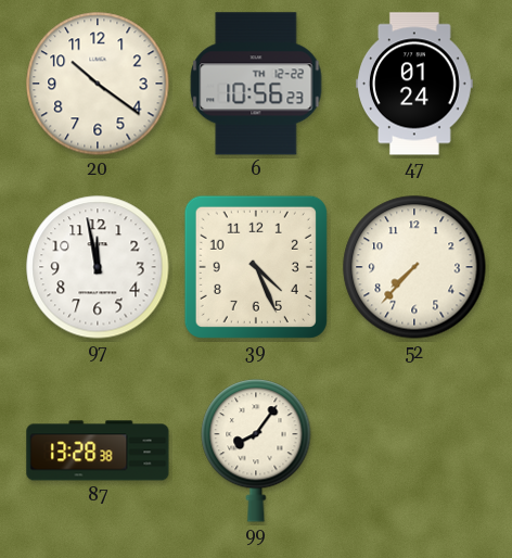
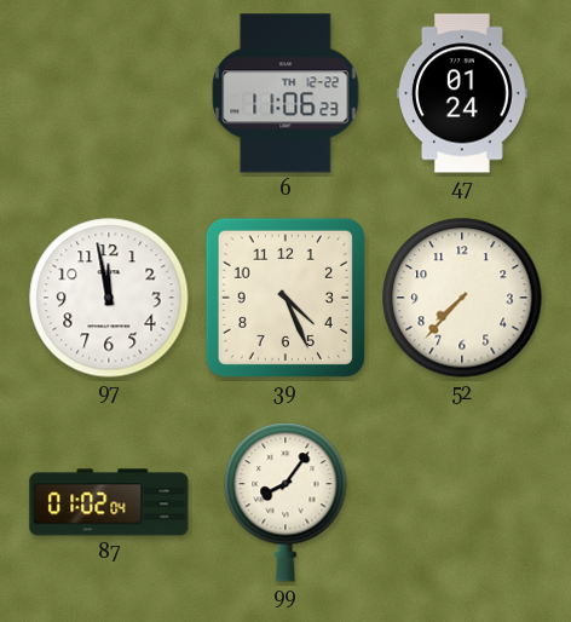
20: 10:21 -> none (98, 84)
6: 10:56 -> 11:06 (285, 93)
87: 13:28 -> 01:02 (109, 502)
